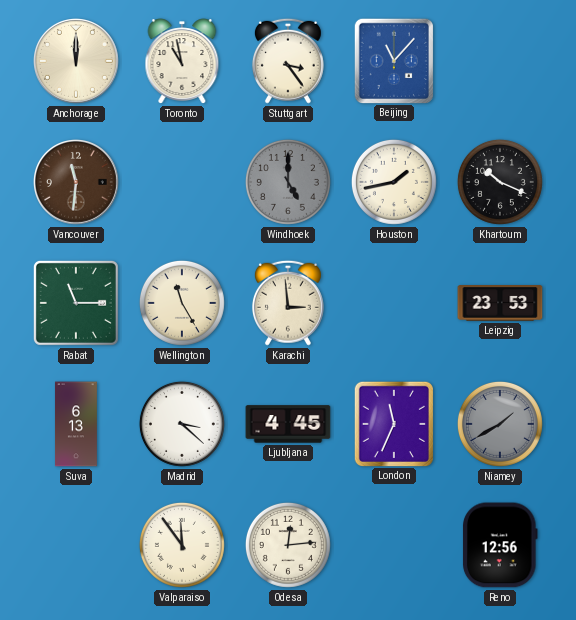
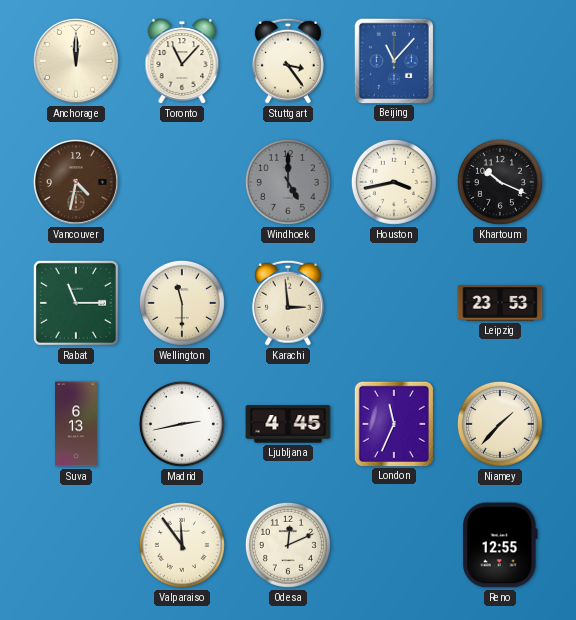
Toronto: 10:58 -> 11:07 (182, 61)
Vancouver: 11:31 -> 4:32 (77, 183)
Houston: 1:43 -> 3:43 (394, 182)
Wellington: 11:25 -> 11:30 (182, 303)
Madrid: 3:22 -> 2:43 (182, 424)
Niamey: 1:40 -> 1:37 (500, 424)
Niamey dial: grey -> cream (500, 424)
Odesa: 12:14 -> 12:11 (288, 545)
Reno: 12:56 -> 12:55 (501, 545)
